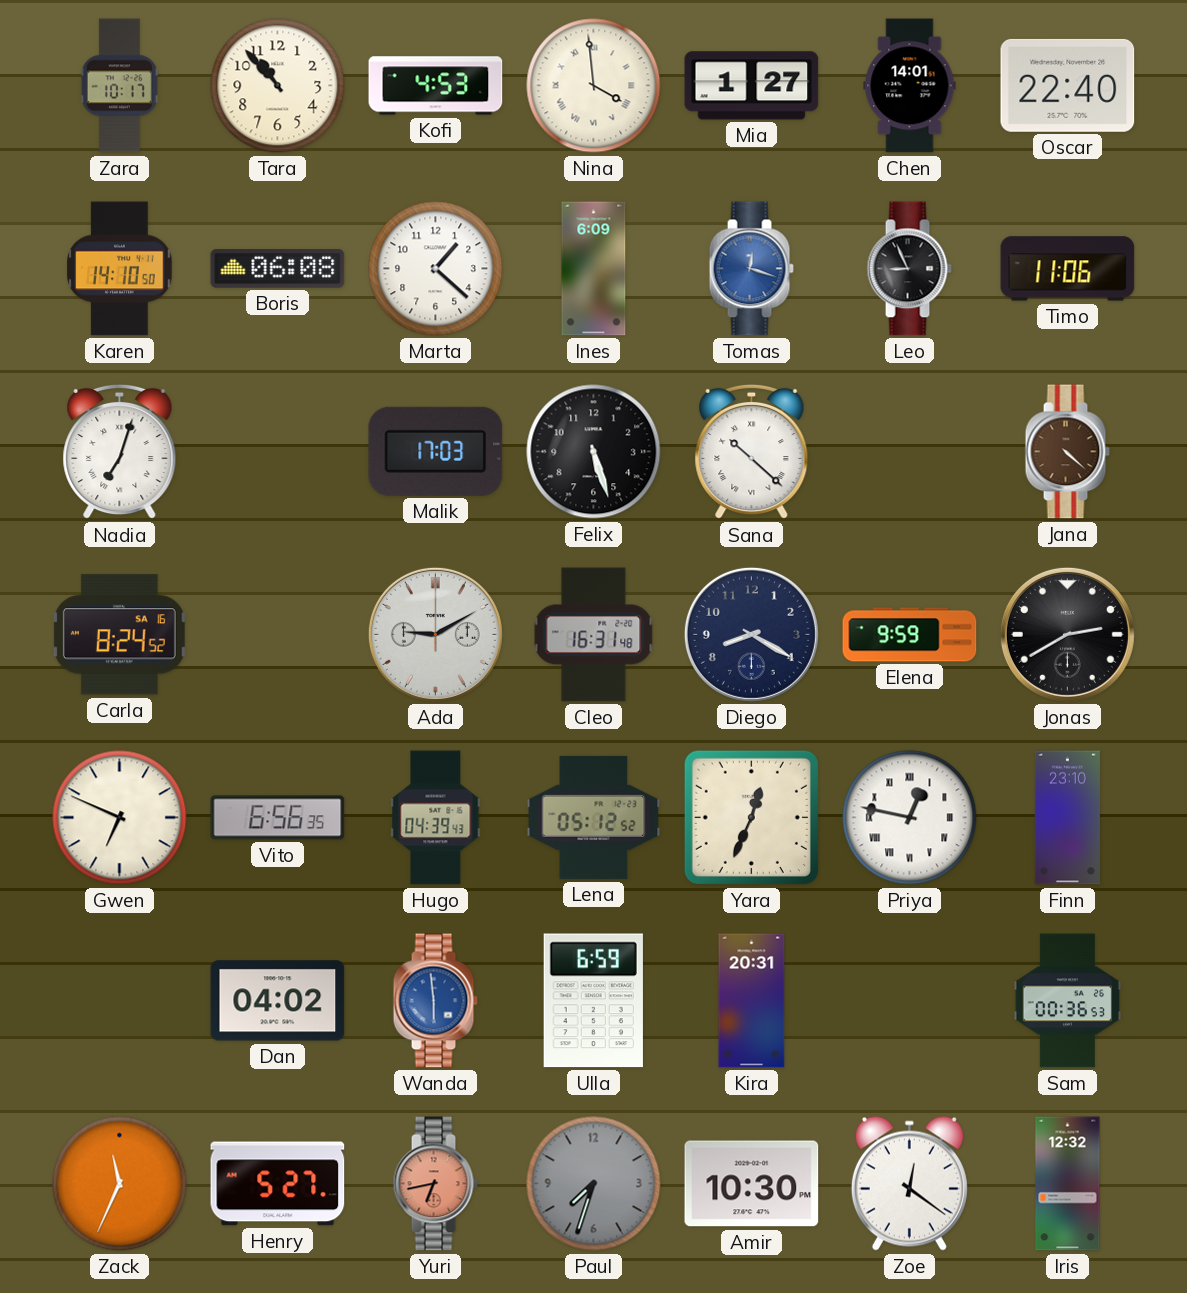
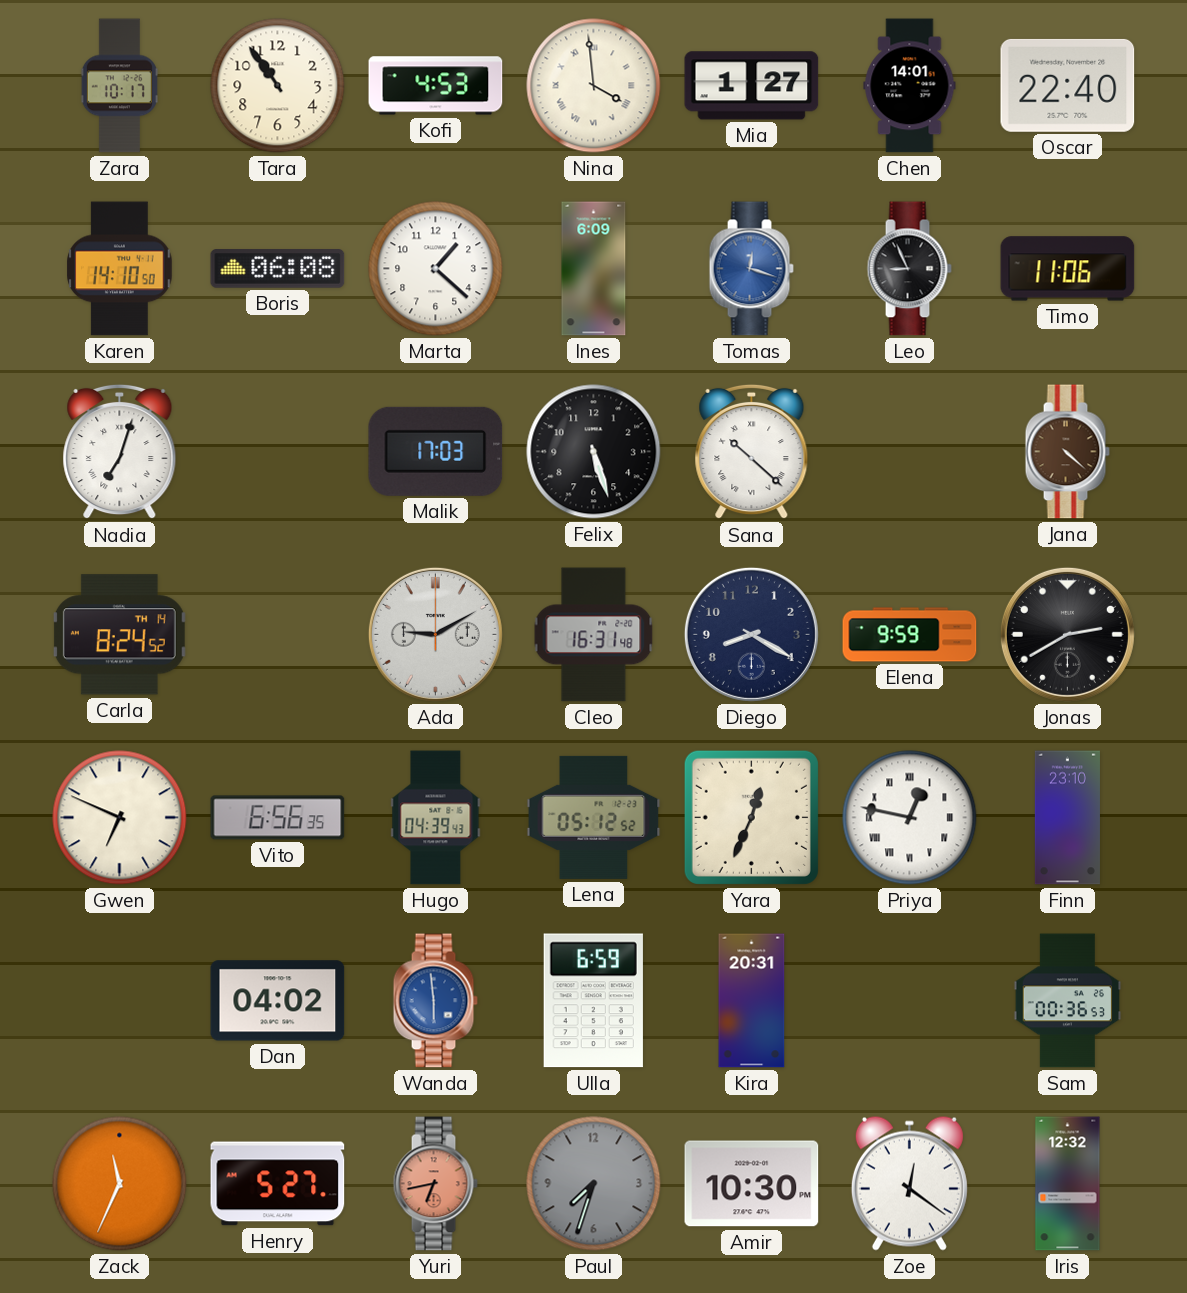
Tara: 10:53 -> 10:54 (278, 86)
Carla date: SA 16 -> TH 14 (119, 635)
